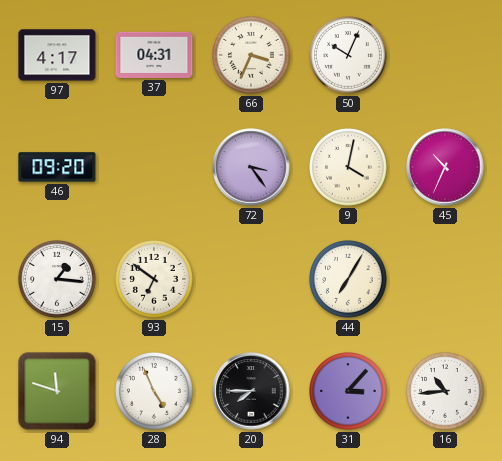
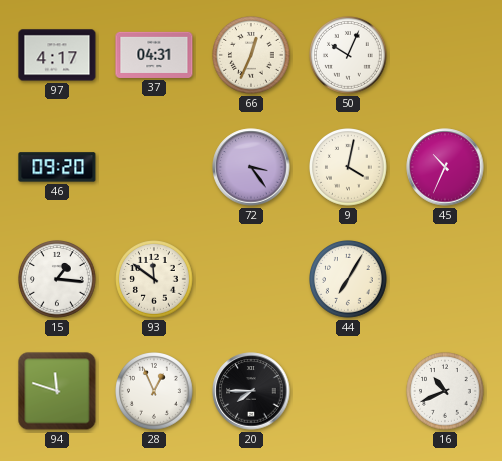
66: 3:34 -> 12:34 (252, 56)
93: 6:51 -> 11:51 (155, 280)
28: 4:56 -> 12:56 (155, 392)
31: 3:07 -> none (349, 392)
16: 10:44 -> 10:41 (446, 392)
